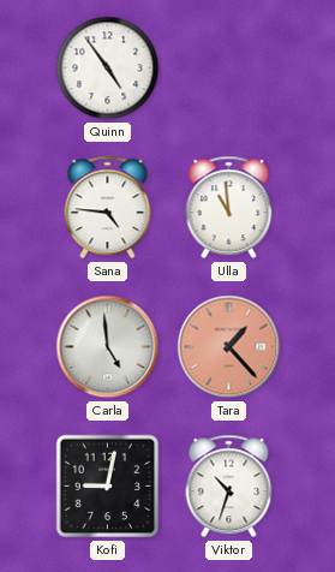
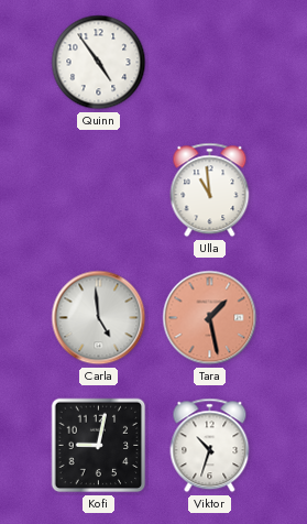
Sana: 4:46 -> none (108, 208)
Tara: 1:23 -> 1:28 (210, 318)
